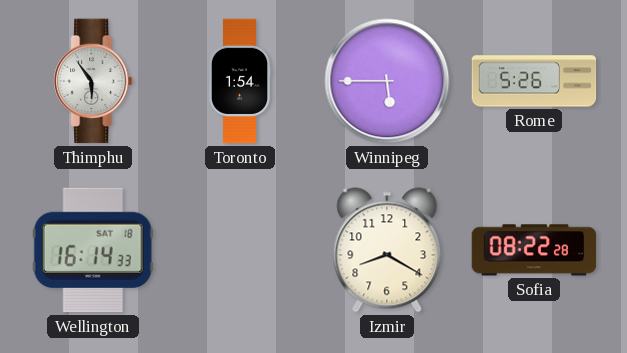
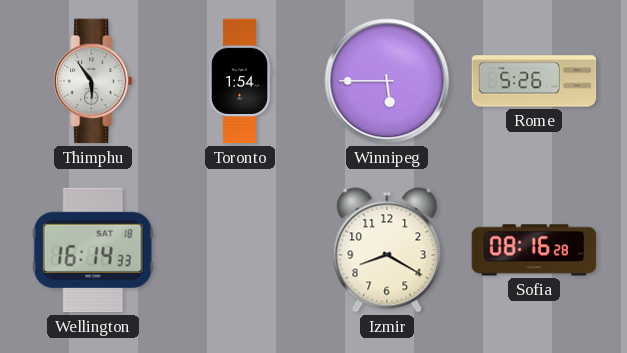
Sofia: 08:22 -> 08:16 (534, 250)
